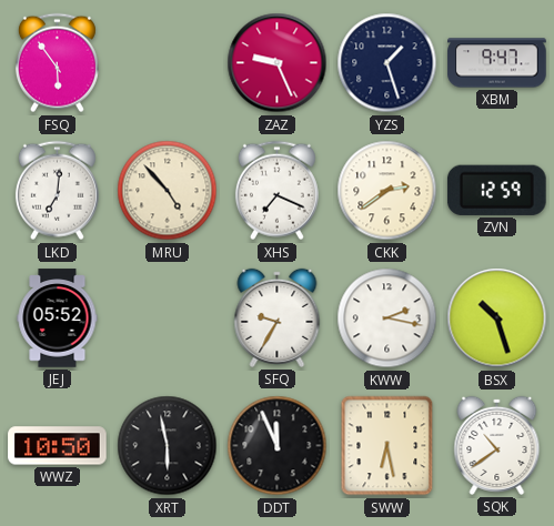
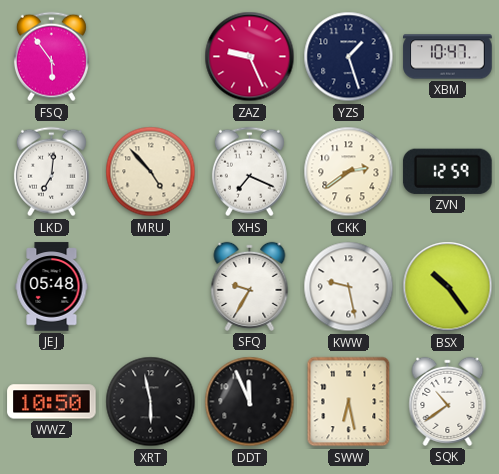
XBM: 9:47 -> 10:47 (448, 57)
JEJ: 05:52 -> 05:48 (52, 287)
KWW: 2:17 -> 9:28 (349, 287)
BSX: 10:27 -> 10:24 (448, 287)
